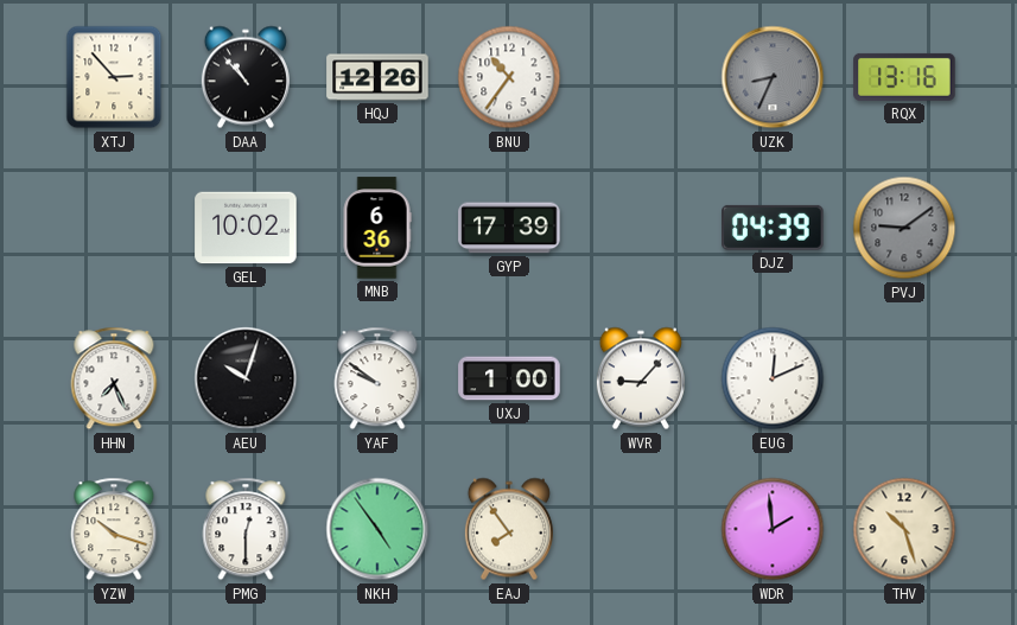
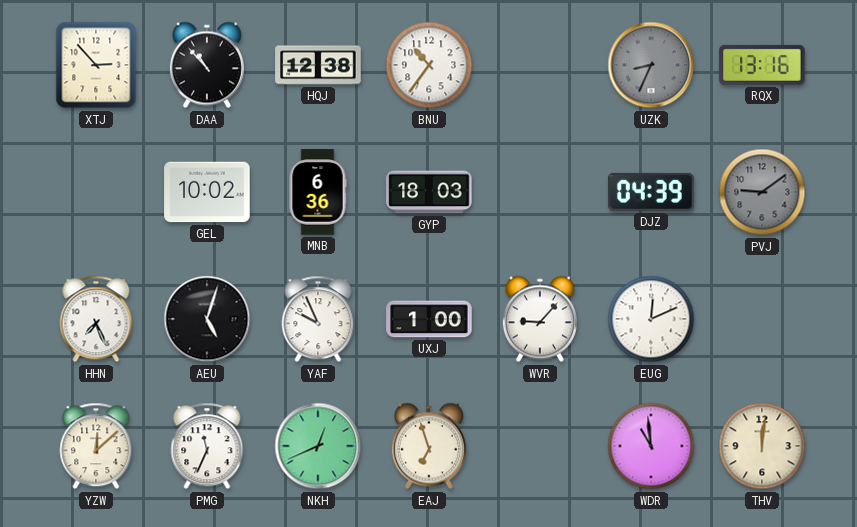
HQJ: 12:26 -> 12:38 (318, 65)
GYP: 17:39 -> 18:03 (429, 192)
AEU: 10:03 -> 5:03 (207, 319)
YAF: 9:51 -> 9:56 (318, 319)
YZW: 10:18 -> 12:08 (96, 446)
PMG: 12:30 -> 11:34 (207, 446)
NKH: 4:54 -> 12:41 (318, 446)
EAJ: 7:54 -> 6:57 (429, 446)
WDR: 1:59 -> 10:59 (651, 446)
THV: 10:27 -> 12:01 (762, 446)
